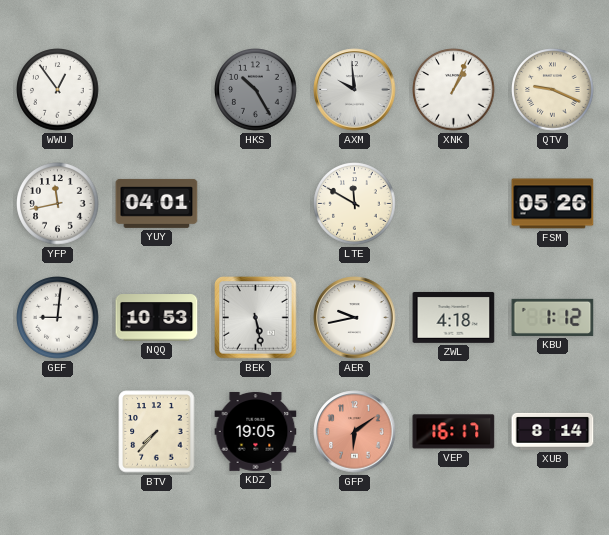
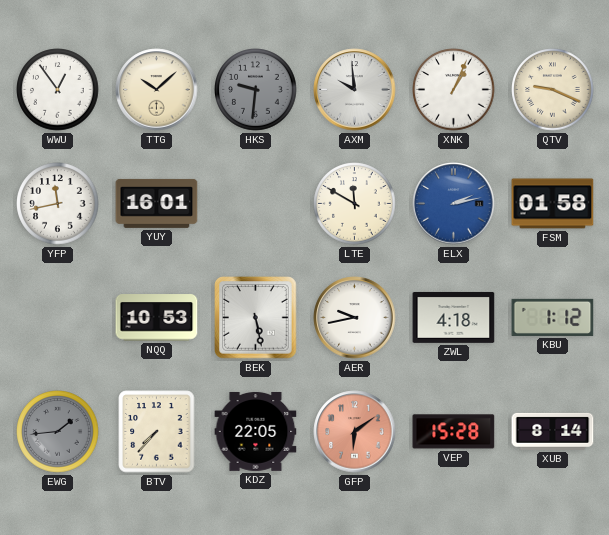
TTG: none -> 10:08 (157, 90)
HKS: 10:25 -> 9:31 (256, 90)
YUY: 04:01 -> 16:01 (157, 203)
ELX: none -> 2:13 (454, 204)
FSM: 05:26 -> 01:58 (553, 204)
GEF: 9:01 -> none (58, 318)
EWG: none -> 1:44 (58, 432)
KDZ: 19:05 -> 22:05 (256, 431)
VEP: 16:17 -> 15:28 (454, 432)
